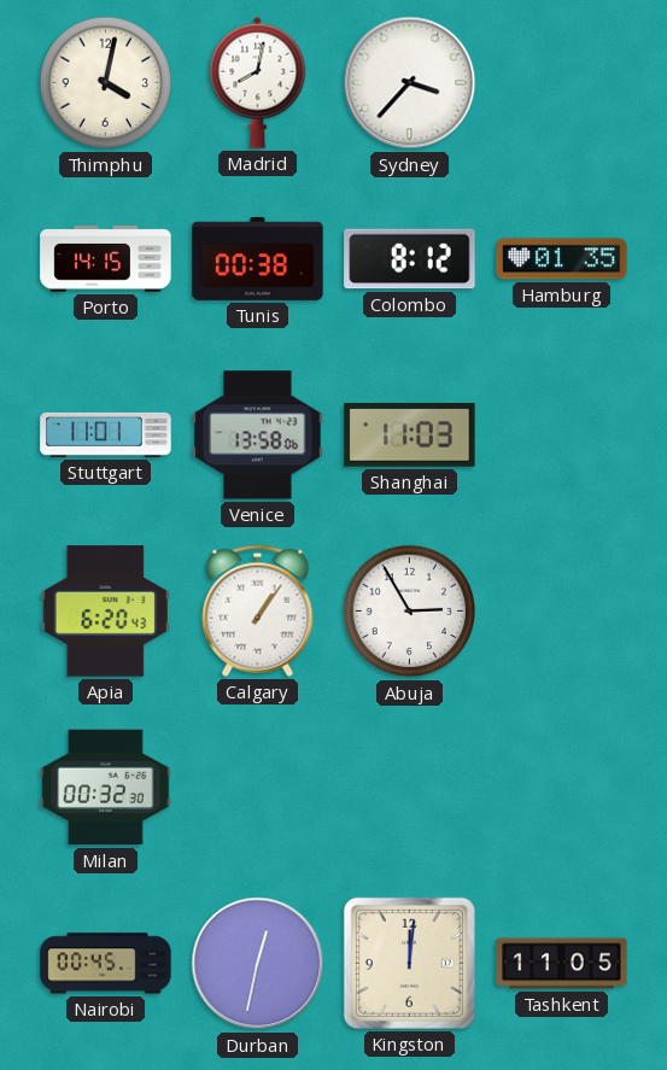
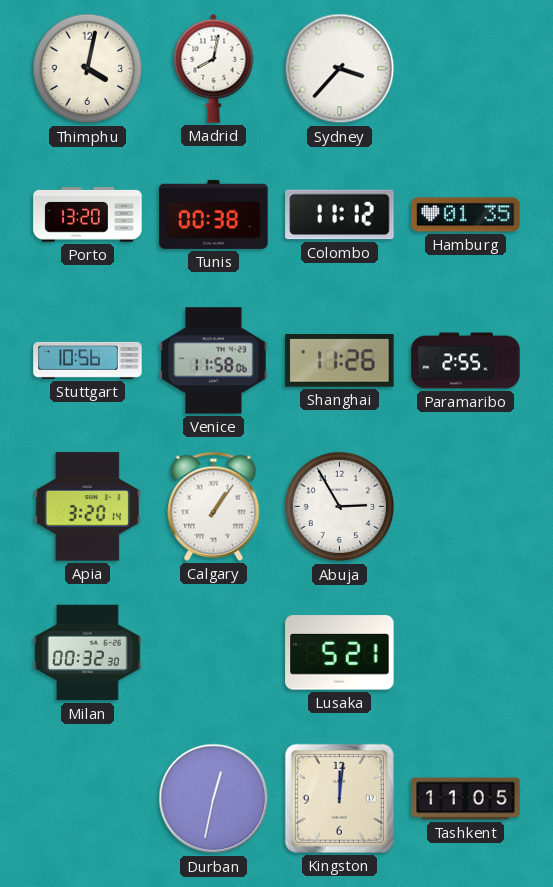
Porto: 14:15 -> 13:20 (88, 215)
Colombo: 8:12 -> 11:12 (340, 215)
Stuttgart: 11:01 -> 10:56 (88, 360)
Venice: 13:58 -> 11:58 (214, 361)
Shanghai: 11:03 -> 11:26 (340, 361)
Paramaribo: none -> 2:55 (466, 361)
Apia: 6:20 -> 3:20 (87, 507)
Lusaka: none -> 5:21 (340, 653)
Nairobi: 00:45 -> none (106, 964)
